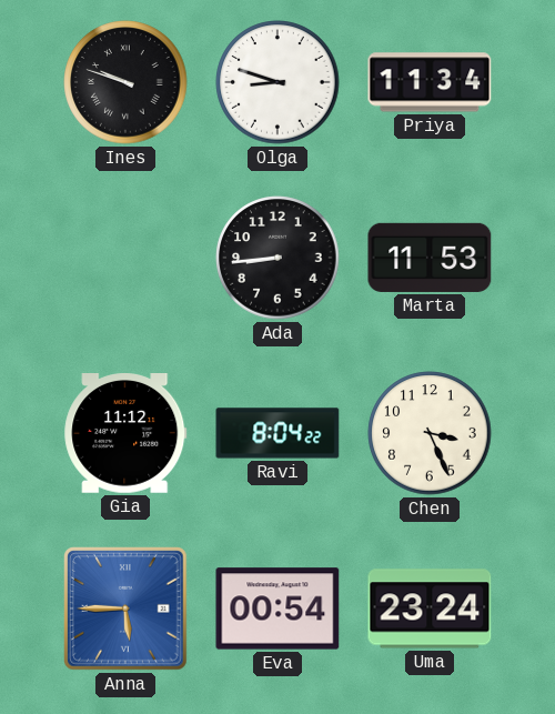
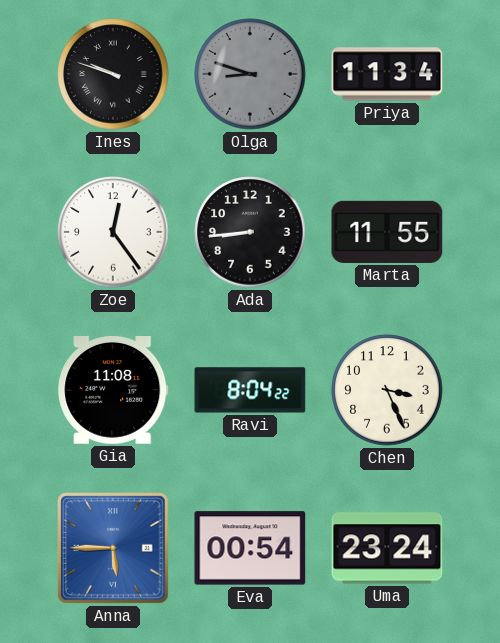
Olga dial: white -> grey (250, 74)
Zoe: none -> 12:24 (113, 232)
Marta: 11:53 -> 11:55 (387, 232)
Gia: 11:12 -> 11:08 (113, 391)
